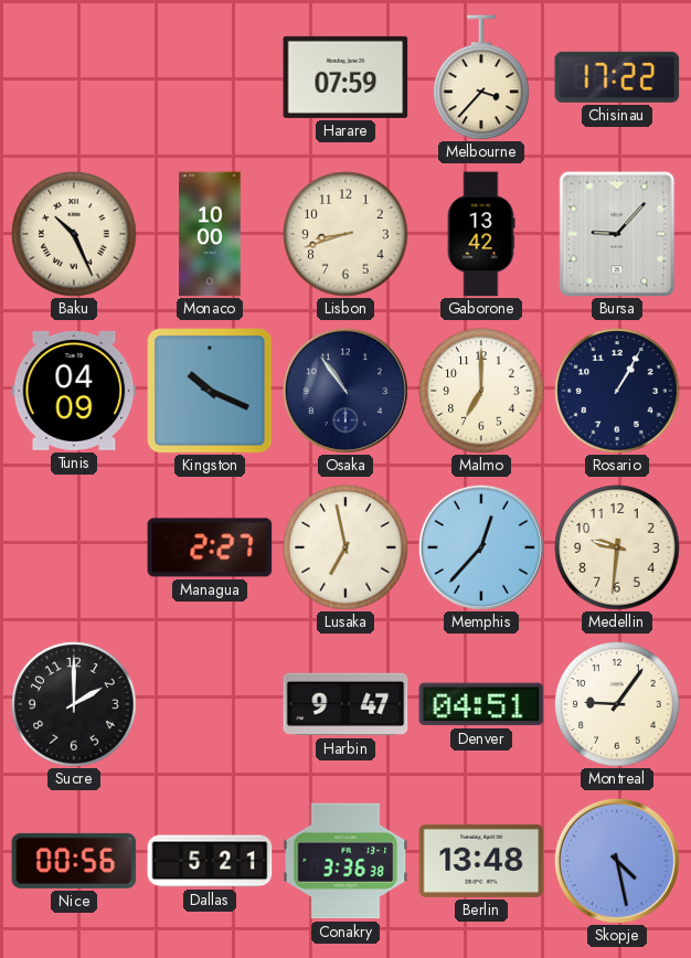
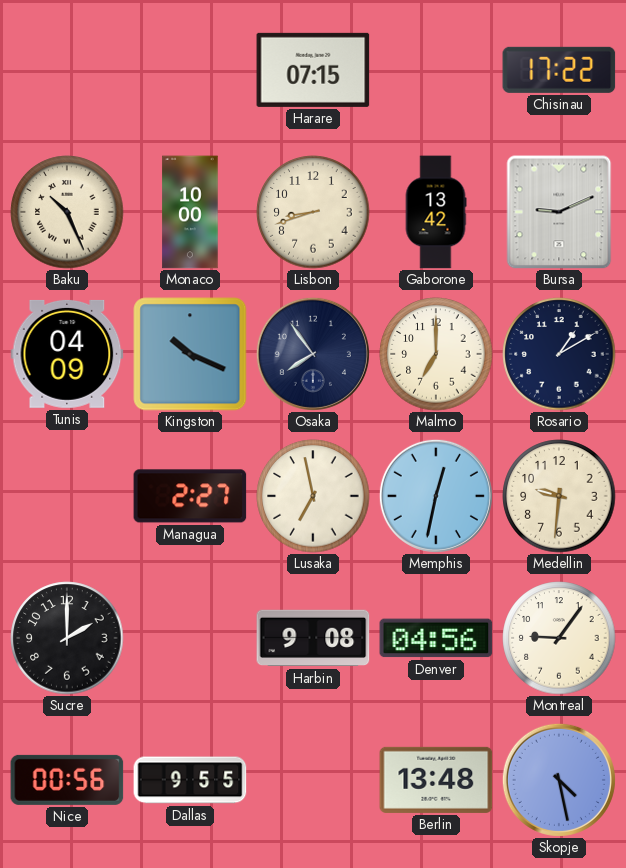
Harare: 07:59 -> 07:15 (313, 70)
Melbourne: 3:37 -> none (481, 77)
Bursa: 9:07 -> 9:11 (559, 212)
Osaka: 10:54 -> 7:54 (313, 354)
Rosario: 1:05 -> 1:10 (559, 354)
Memphis: 12:37 -> 12:32 (436, 496)
Harbin: 9:47 -> 9:08 (313, 638)
Denver: 04:51 -> 04:56 (436, 638)
Dallas: 5:21 -> 9:55 (190, 780)
Conakry: 3:36 -> none (345, 861)
